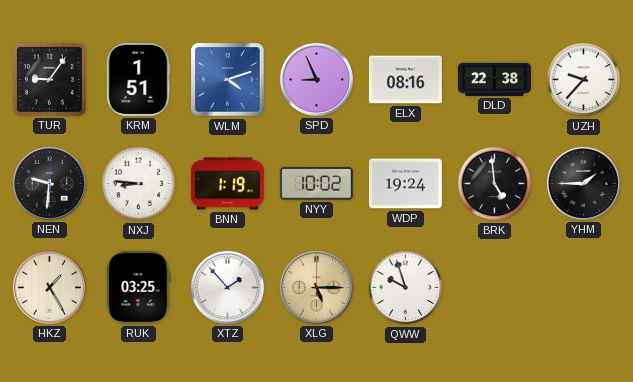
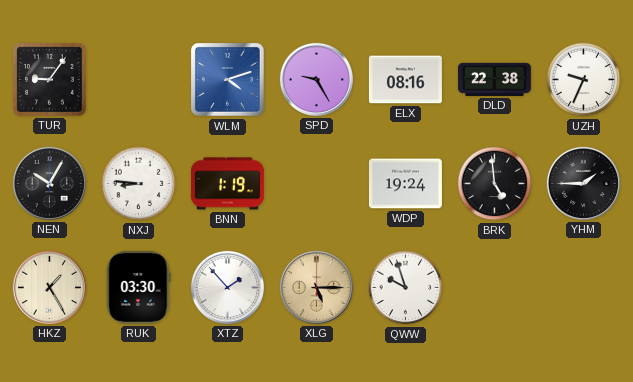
KRM: 1:51 -> none (138, 79)
SPD: 8:56 -> 9:25 (316, 79)
UZH: 9:37 -> 9:34 (584, 80)
NEN: 9:31 -> 10:05 (49, 183)
NYY: 10:02 -> none (316, 183)
RUK: 03:25 -> 03:30 (139, 287)
